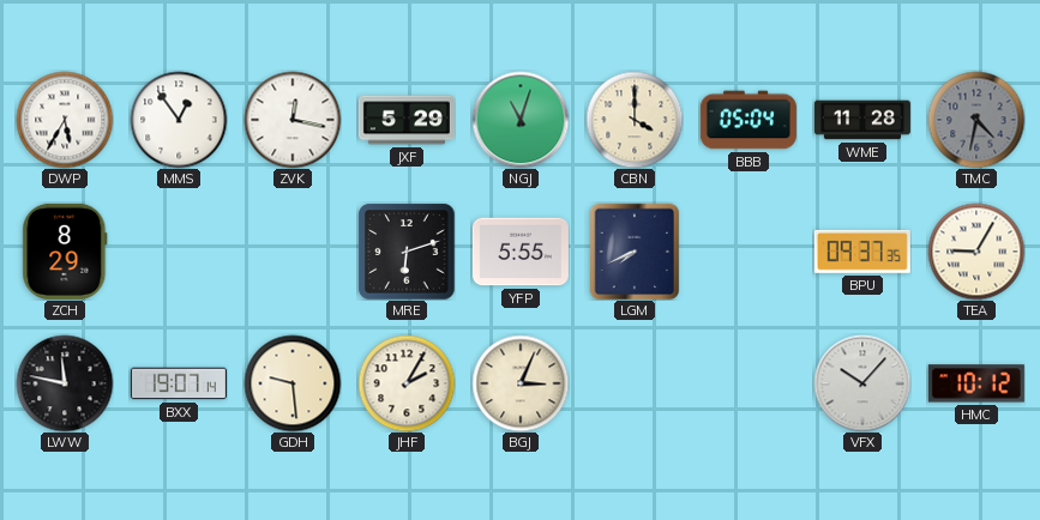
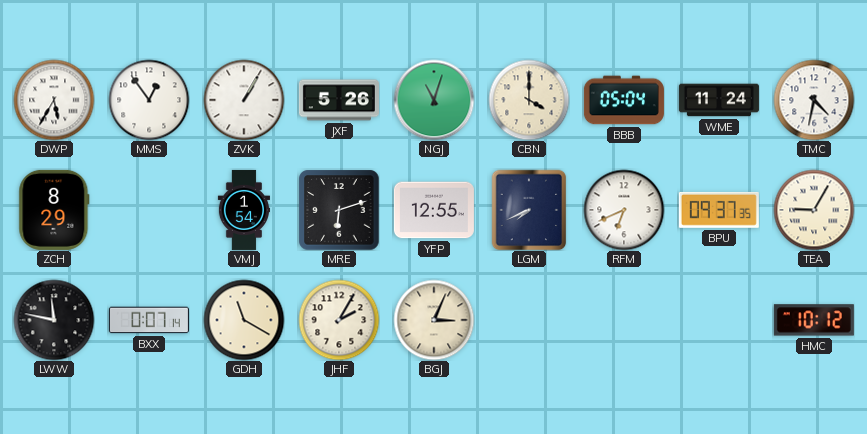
ZVK: 12:17 -> 1:05 (244, 100)
JXF: 5:29 -> 5:26 (339, 100)
WME: 11:28 -> 11:24 (719, 100)
TMC dial: grey -> white (814, 100)
VMJ: none -> 1:54 (243, 210)
YFP: 5:55 -> 12:55 (434, 210)
RFM: none -> 6:41 (624, 210)
BXX: 19:07 -> 0:07 (149, 320)
GDH: 9:29 -> 11:20 (244, 320)
VFX: 10:07 -> none (862, 383)
